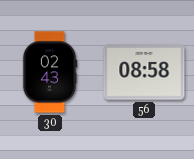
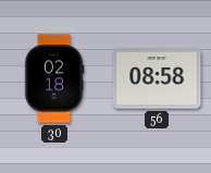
30: 02:43 -> 02:18 (54, 78)
